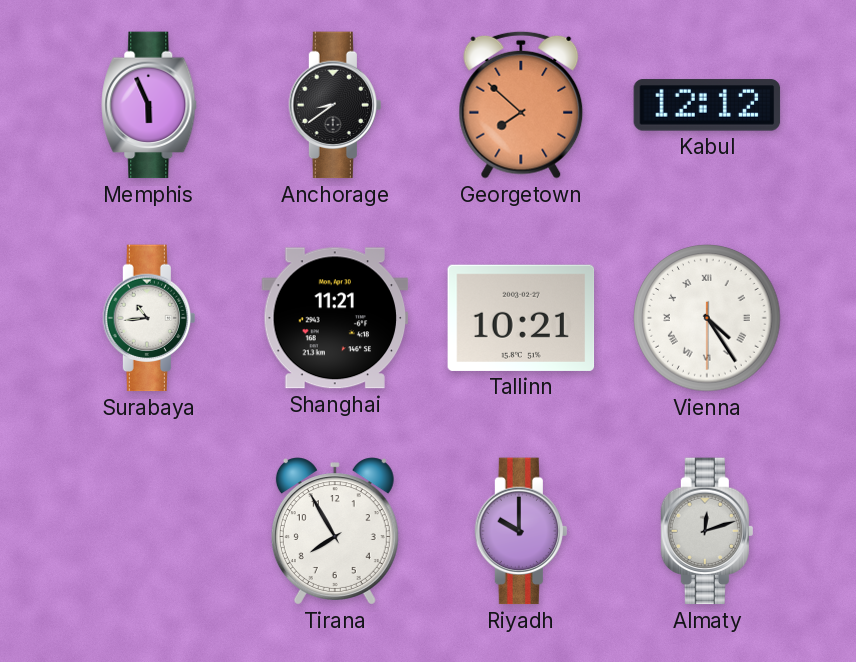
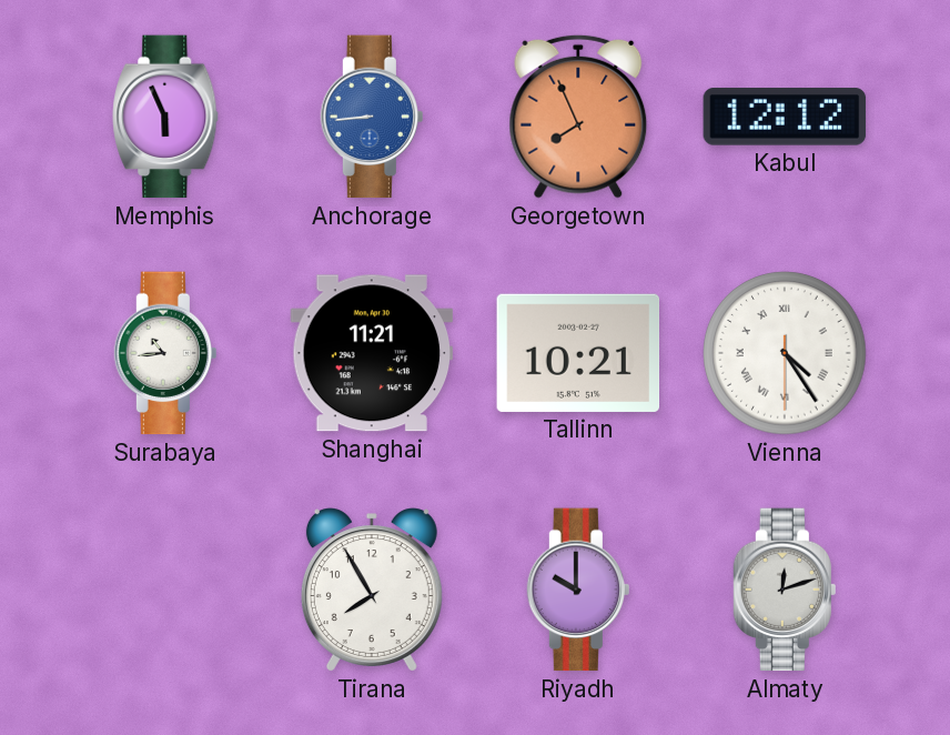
Anchorage: 8:39 -> 8:44 (371, 117)
Anchorage dial: black -> blue (371, 117)
Georgetown: 7:52 -> 7:56 (578, 117)
